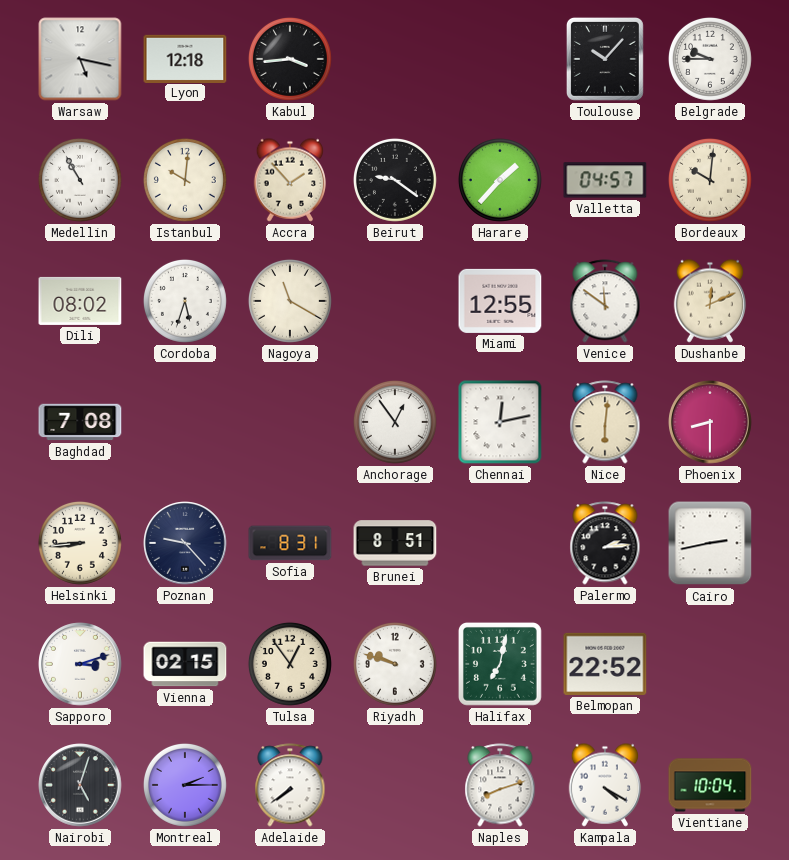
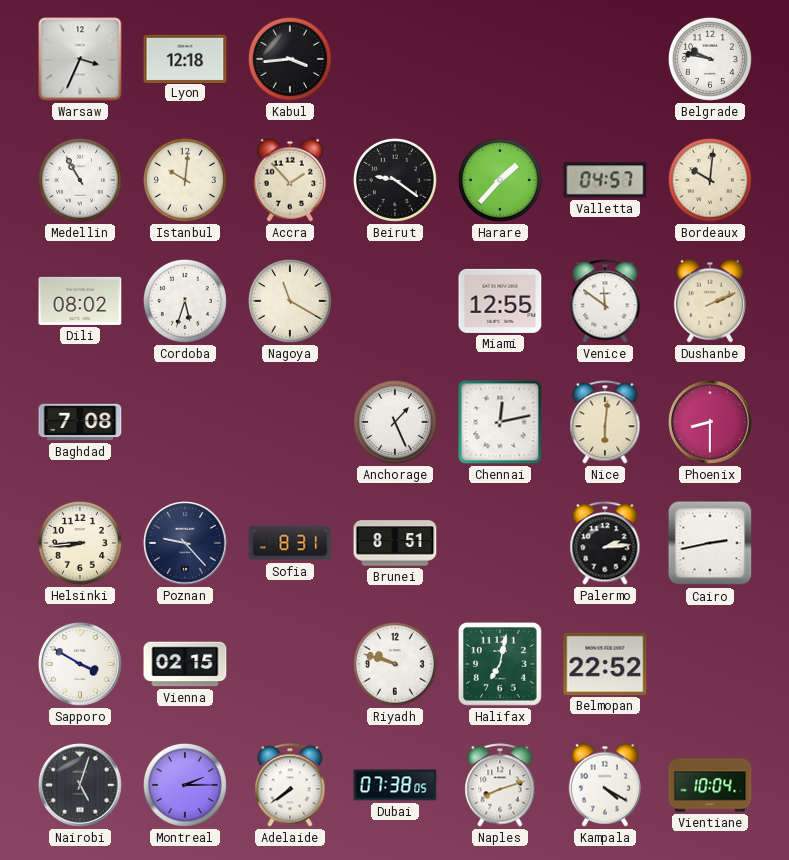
Warsaw: 5:17 -> 3:34 (80, 59)
Toulouse: 10:07 -> none (605, 59)
Belgrade: 9:45 -> 9:47 (710, 59)
Dushanbe: 12:11 -> 2:11 (710, 301)
Anchorage: 12:54 -> 1:26 (395, 422)
Sapporo: 3:12 -> 3:50 (80, 664)
Tulsa: 12:54 -> none (290, 664)
Dubai: none -> 07:38 (395, 785)
